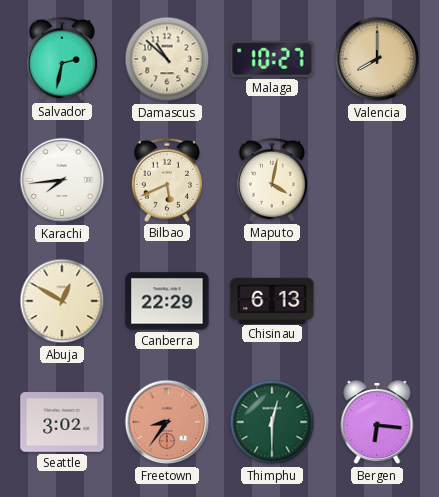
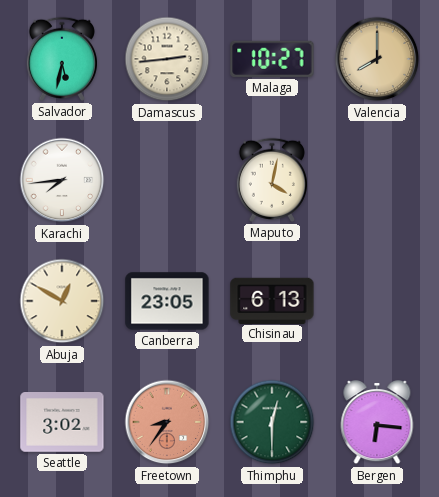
Salvador: 2:32 -> 5:32 (62, 59)
Damascus: 10:52 -> 2:44 (167, 59)
Bilbao: 5:41 -> none (167, 180)
Canberra: 22:29 -> 23:05 (167, 301)
